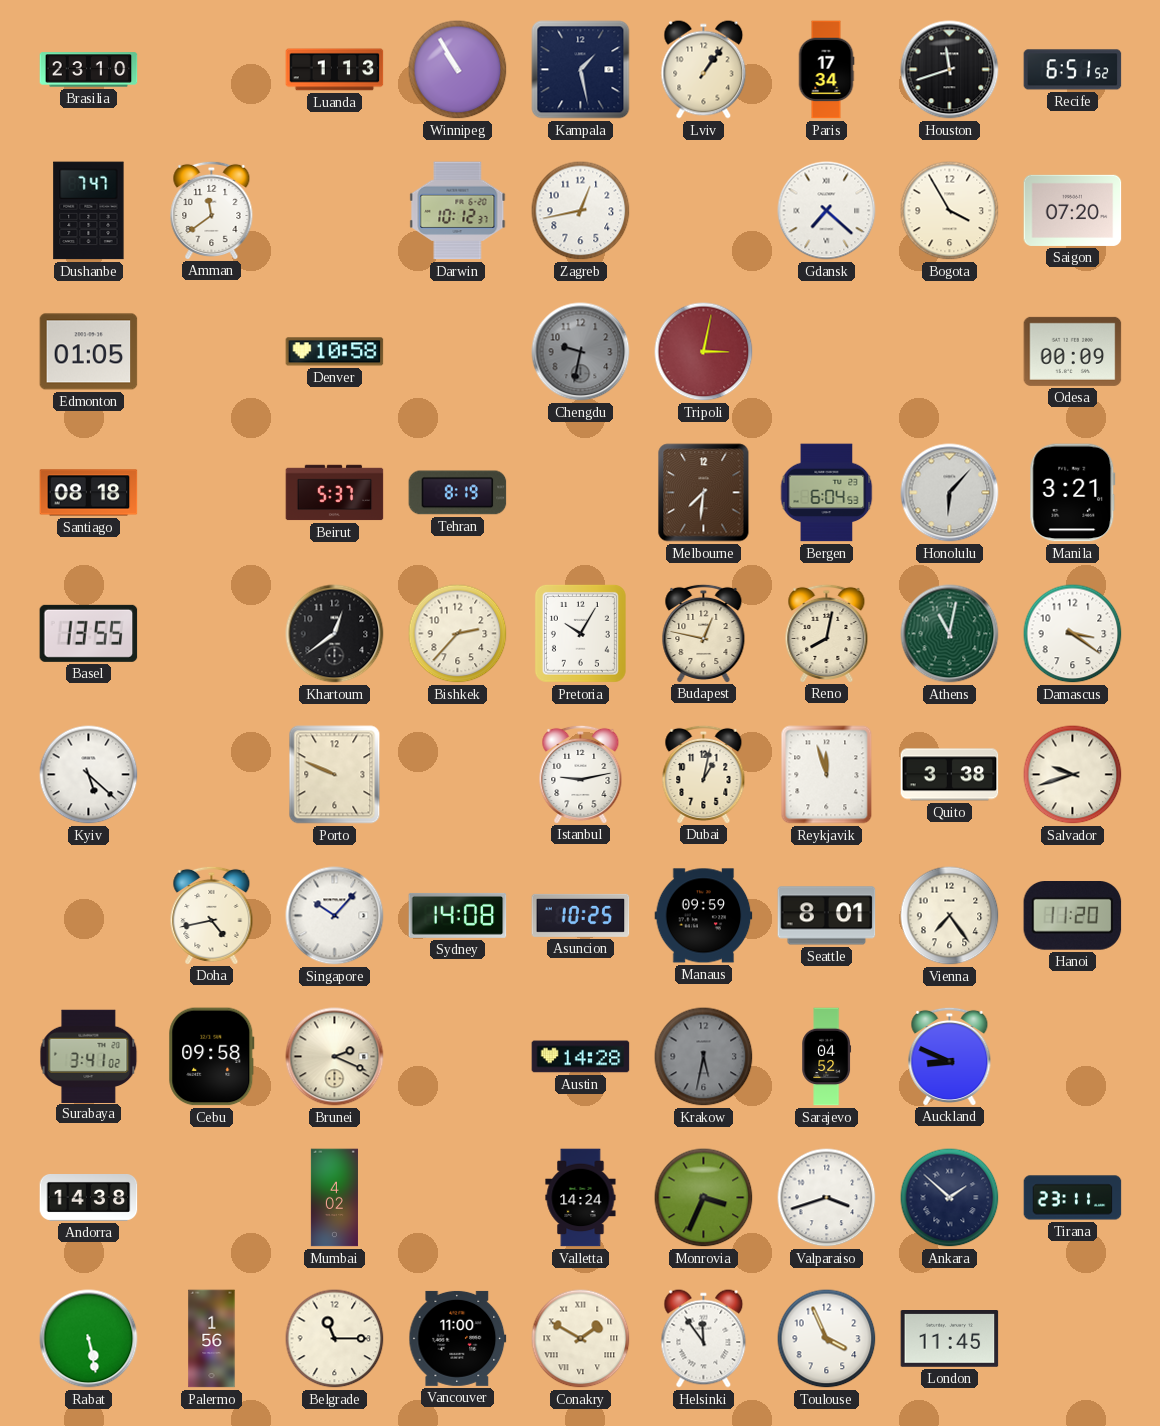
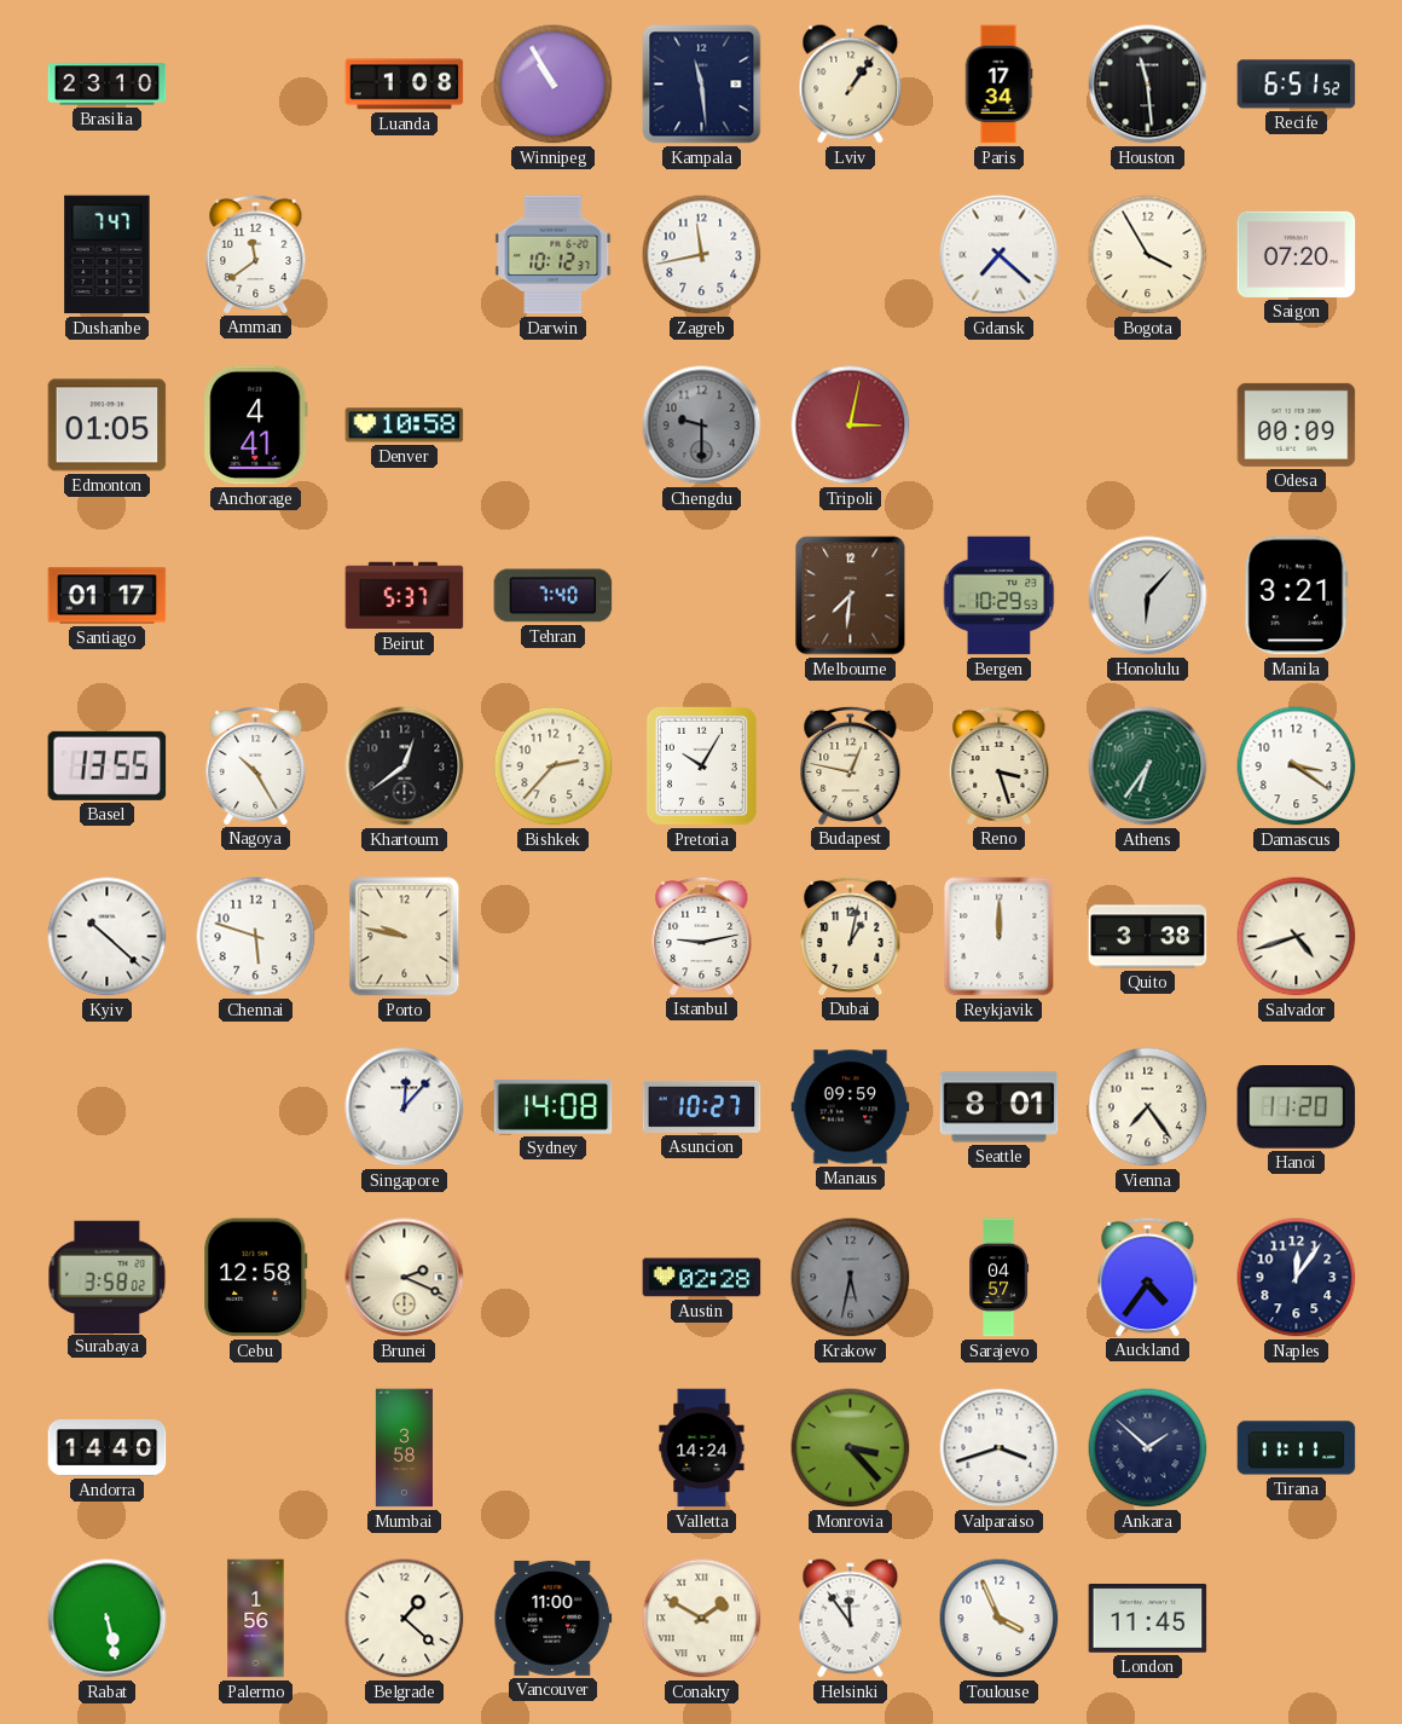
Luanda: 1:13 -> 1:08 (405, 85)
Kampala: 1:28 -> 11:29 (702, 85)
Houston: 11:42 -> 11:29 (1148, 85)
Zagreb: 12:43 -> 11:43 (702, 255)
Anchorage: none -> 4:41 (256, 426)
Chengdu: 9:32 -> 9:30 (702, 426)
Santiago: 08:18 -> 01:17 (108, 596)
Tehran: 8:19 -> 7:40 (554, 596)
Bergen: 6:04 -> 10:29 (1000, 596)
Nagoya: none -> 10:25 (256, 765)
Reno: 8:02 -> 3:27 (1000, 765)
Athens: 11:02 -> 6:36 (1148, 766)
Kyiv: 5:22 -> 10:22 (108, 937)
Chennai: none -> 5:48 (256, 937)
Porto: 9:49 -> 9:47 (405, 937)
Reykjavik: 11:57 -> 12:00 (1000, 937)
Salvador: 9:42 -> 4:42 (1297, 937)
Doha: 4:43 -> none (212, 915)
Singapore: 10:07 -> 12:07 (405, 1107)
Asuncion: 10:25 -> 10:27 (702, 1106)
Surabaya: 3:41 -> 3:58 (108, 1277)
Cebu: 09:58 -> 12:58 (256, 1278)
Austin: 14:28 -> 02:28 (702, 1278)
Sarajevo: 04:52 -> 04:57 (1000, 1278)
Auckland: 8:49 -> 4:36 (1148, 1277)
Naples: none -> 12:06 (1297, 1278)
Andorra: 14:38 -> 14:40 (108, 1448)
Mumbai: 4:02 -> 3:58 (404, 1448)
Monrovia: 3:34 -> 3:23 (851, 1448)
Tirana: 23:11 -> 11:11 (1297, 1448)
Belgrade: 11:15 -> 1:22 (405, 1619)
